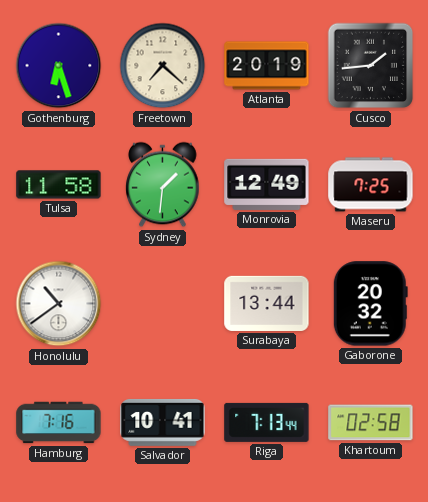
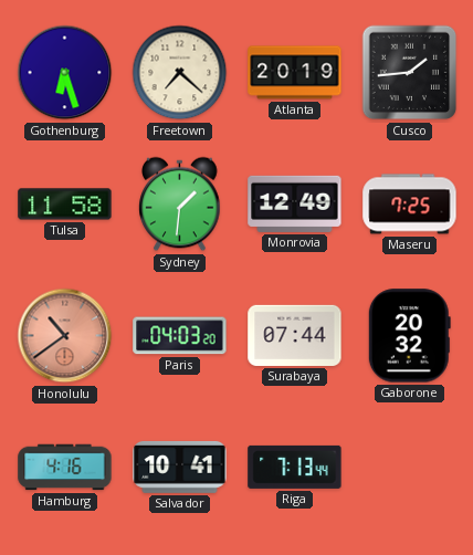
Honolulu dial: white -> salmon (65, 336)
Paris: none -> 04:03 (180, 336)
Surabaya: 13:44 -> 07:44 (295, 335)
Hamburg: 7:16 -> 4:16 (65, 468)
Khartoum: 02:58 -> none (371, 423)
